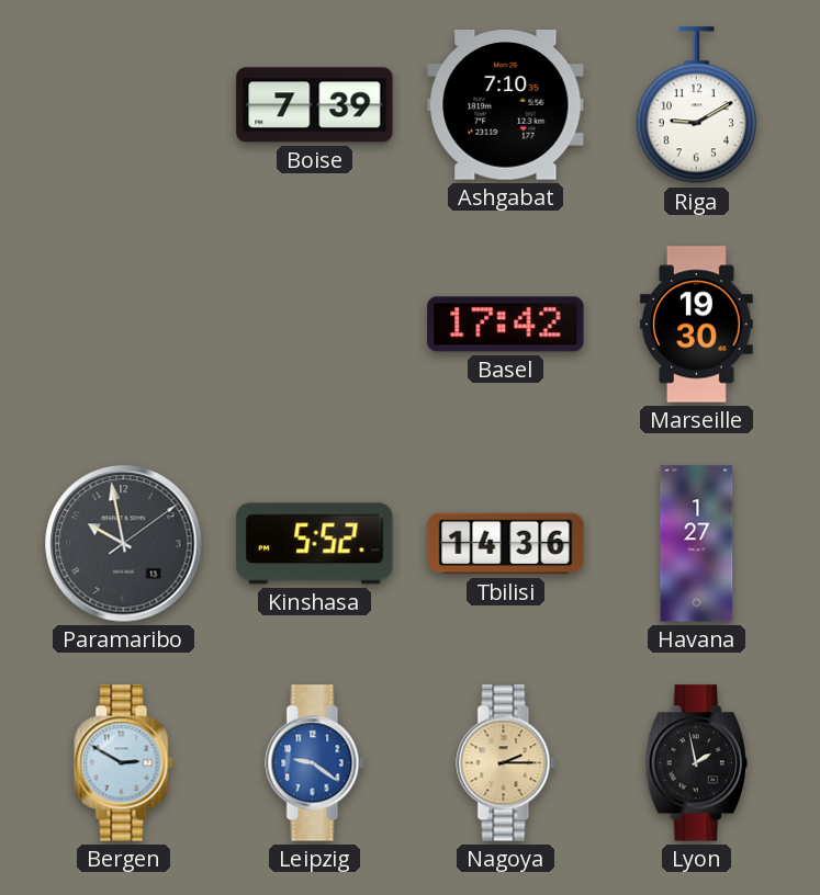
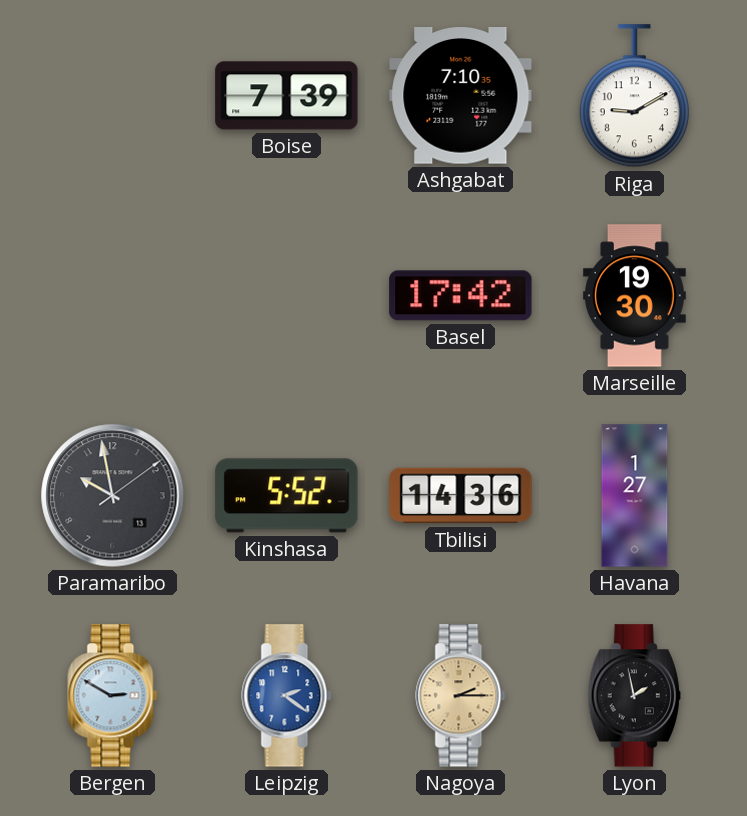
Leipzig: 9:21 -> 2:21 (287, 696)
